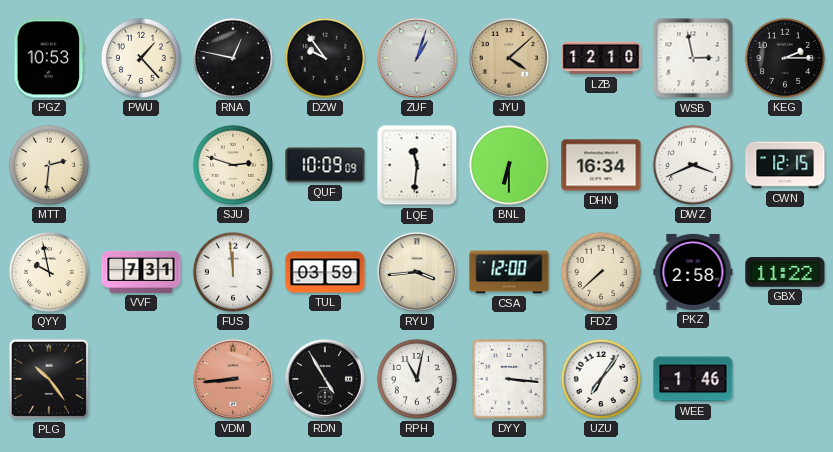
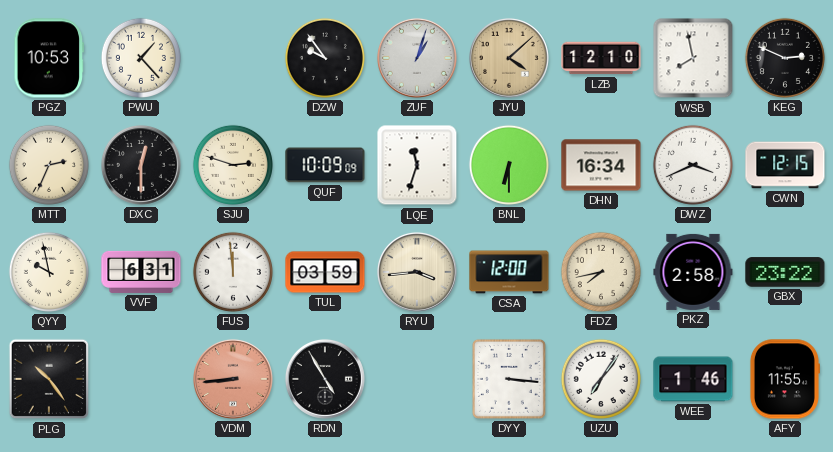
RNA: 12:47 -> none (233, 58)
WSB: 2:58 -> 7:58 (693, 58)
KEG: 2:15 -> 2:49 (785, 58)
MTT: 2:31 -> 2:34 (49, 165)
DXC: none -> 12:30 (141, 165)
LQE: 11:31 -> 11:33 (417, 165)
VVF: 7:31 -> 6:31 (141, 272)
FDZ: 7:38 -> 7:43 (601, 272)
GBX: 11:22 -> 23:22 (785, 272)
RPH: 11:02 -> none (417, 379)
AFY: none -> 11:55 (784, 379)
